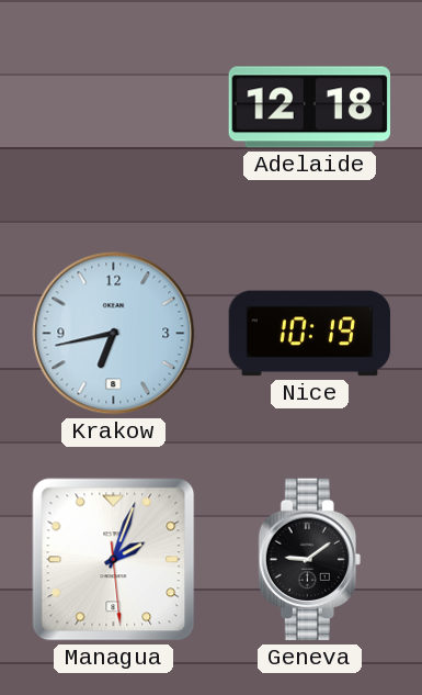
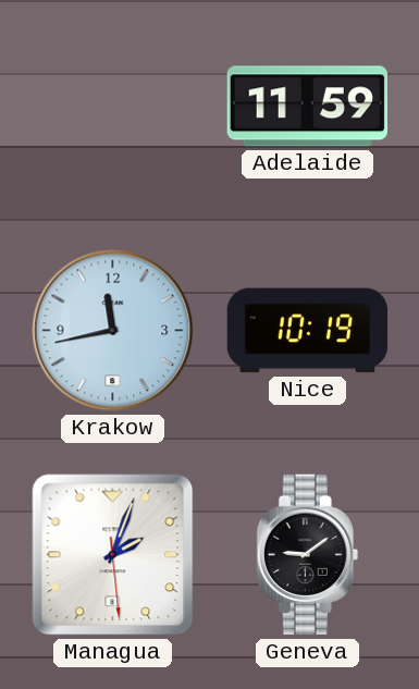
Adelaide: 12:18 -> 11:59 (307, 107)
Krakow: 6:43 -> 11:43 (113, 331)
